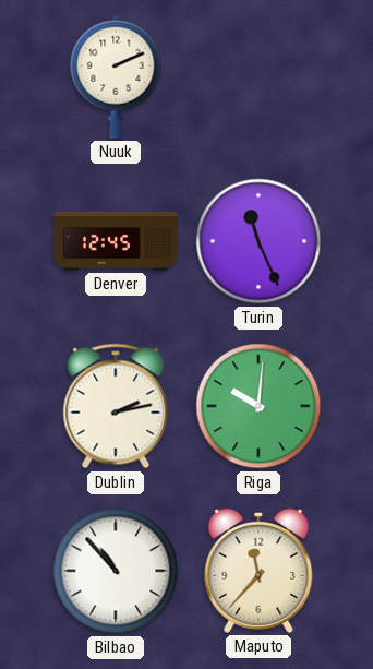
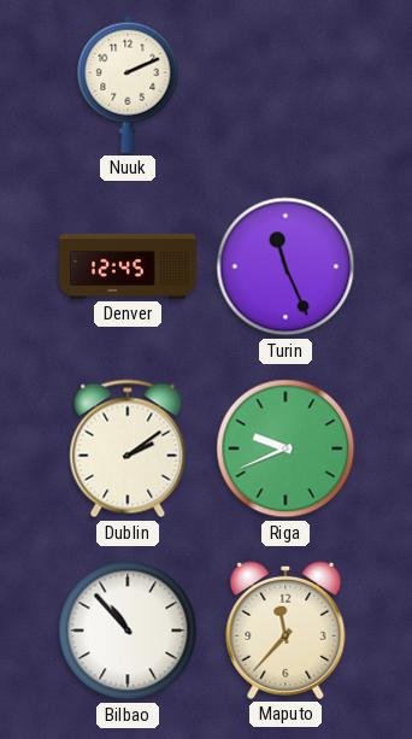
Dublin: 2:13 -> 2:09 (128, 448)
Riga: 10:01 -> 9:41 (286, 448)
